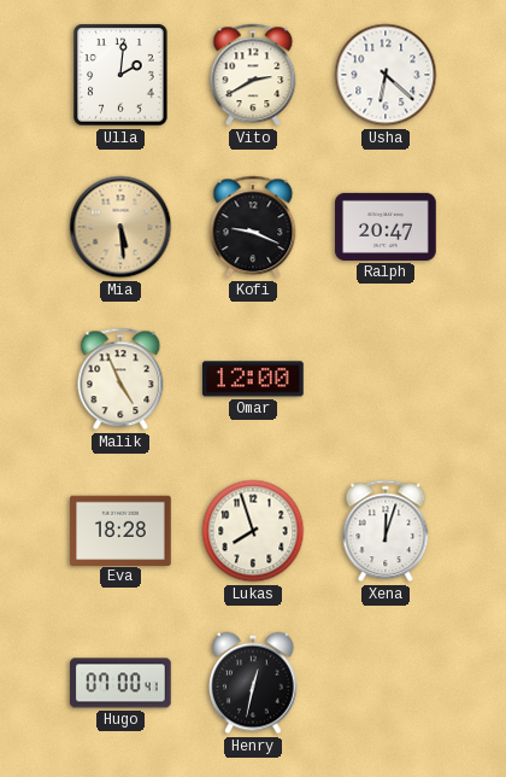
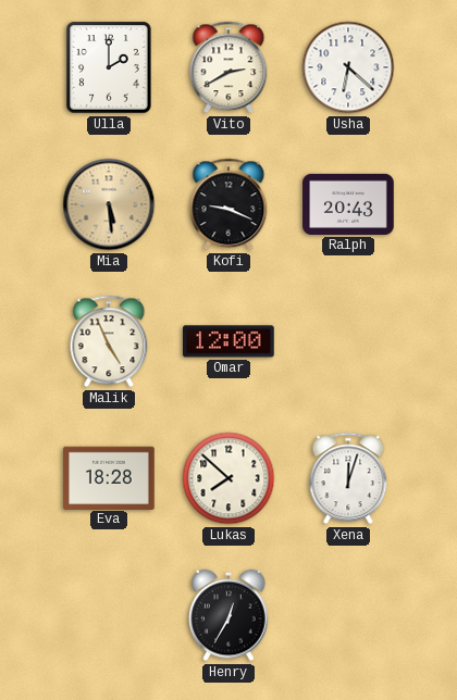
Ulla: 2:01 -> 2:00 (109, 67)
Ralph: 20:47 -> 20:43 (348, 204)
Lukas: 7:57 -> 7:52 (228, 478)
Hugo: 07:00 -> none (120, 683)
Henry: 12:32 -> 12:35 (230, 615)
